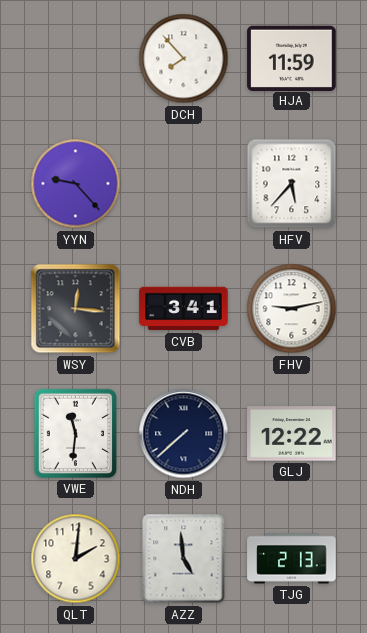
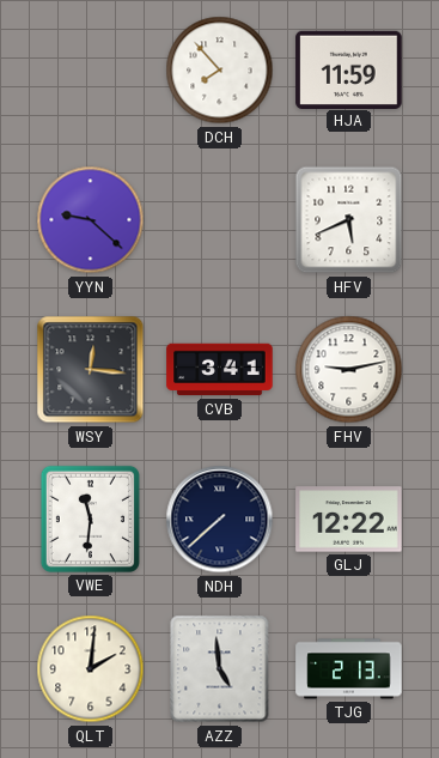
YYN: 9:23 -> 9:22 (91, 220)
HFV: 5:37 -> 5:41 (349, 220)
